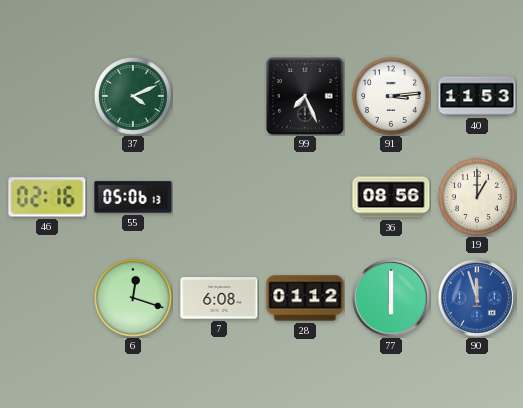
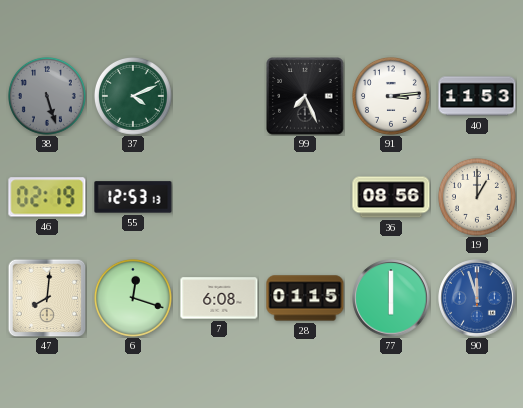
38: none -> 5:27 (47, 96)
46: 02:16 -> 02:19 (47, 197)
55: 05:06 -> 12:53 (133, 197)
47: none -> 8:01 (47, 298)
28: 01:12 -> 01:15 (305, 298)
